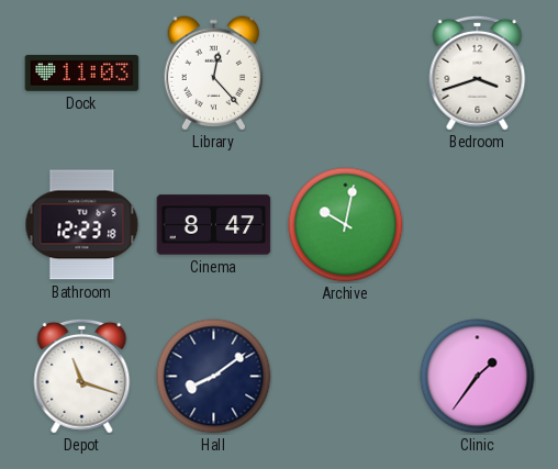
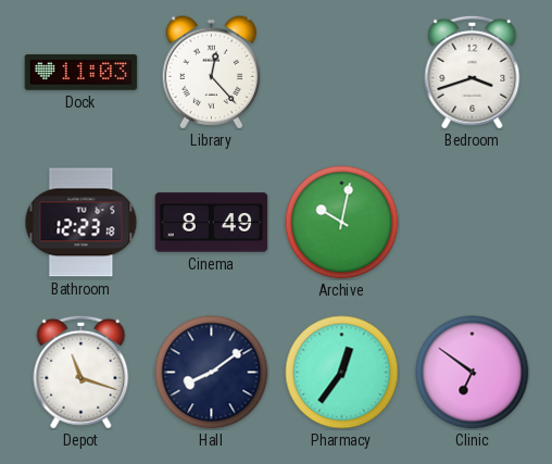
Cinema: 8:47 -> 8:49 (212, 223)
Pharmacy: none -> 12:36 (342, 373)
Clinic: 1:36 -> 6:51 (473, 373)
